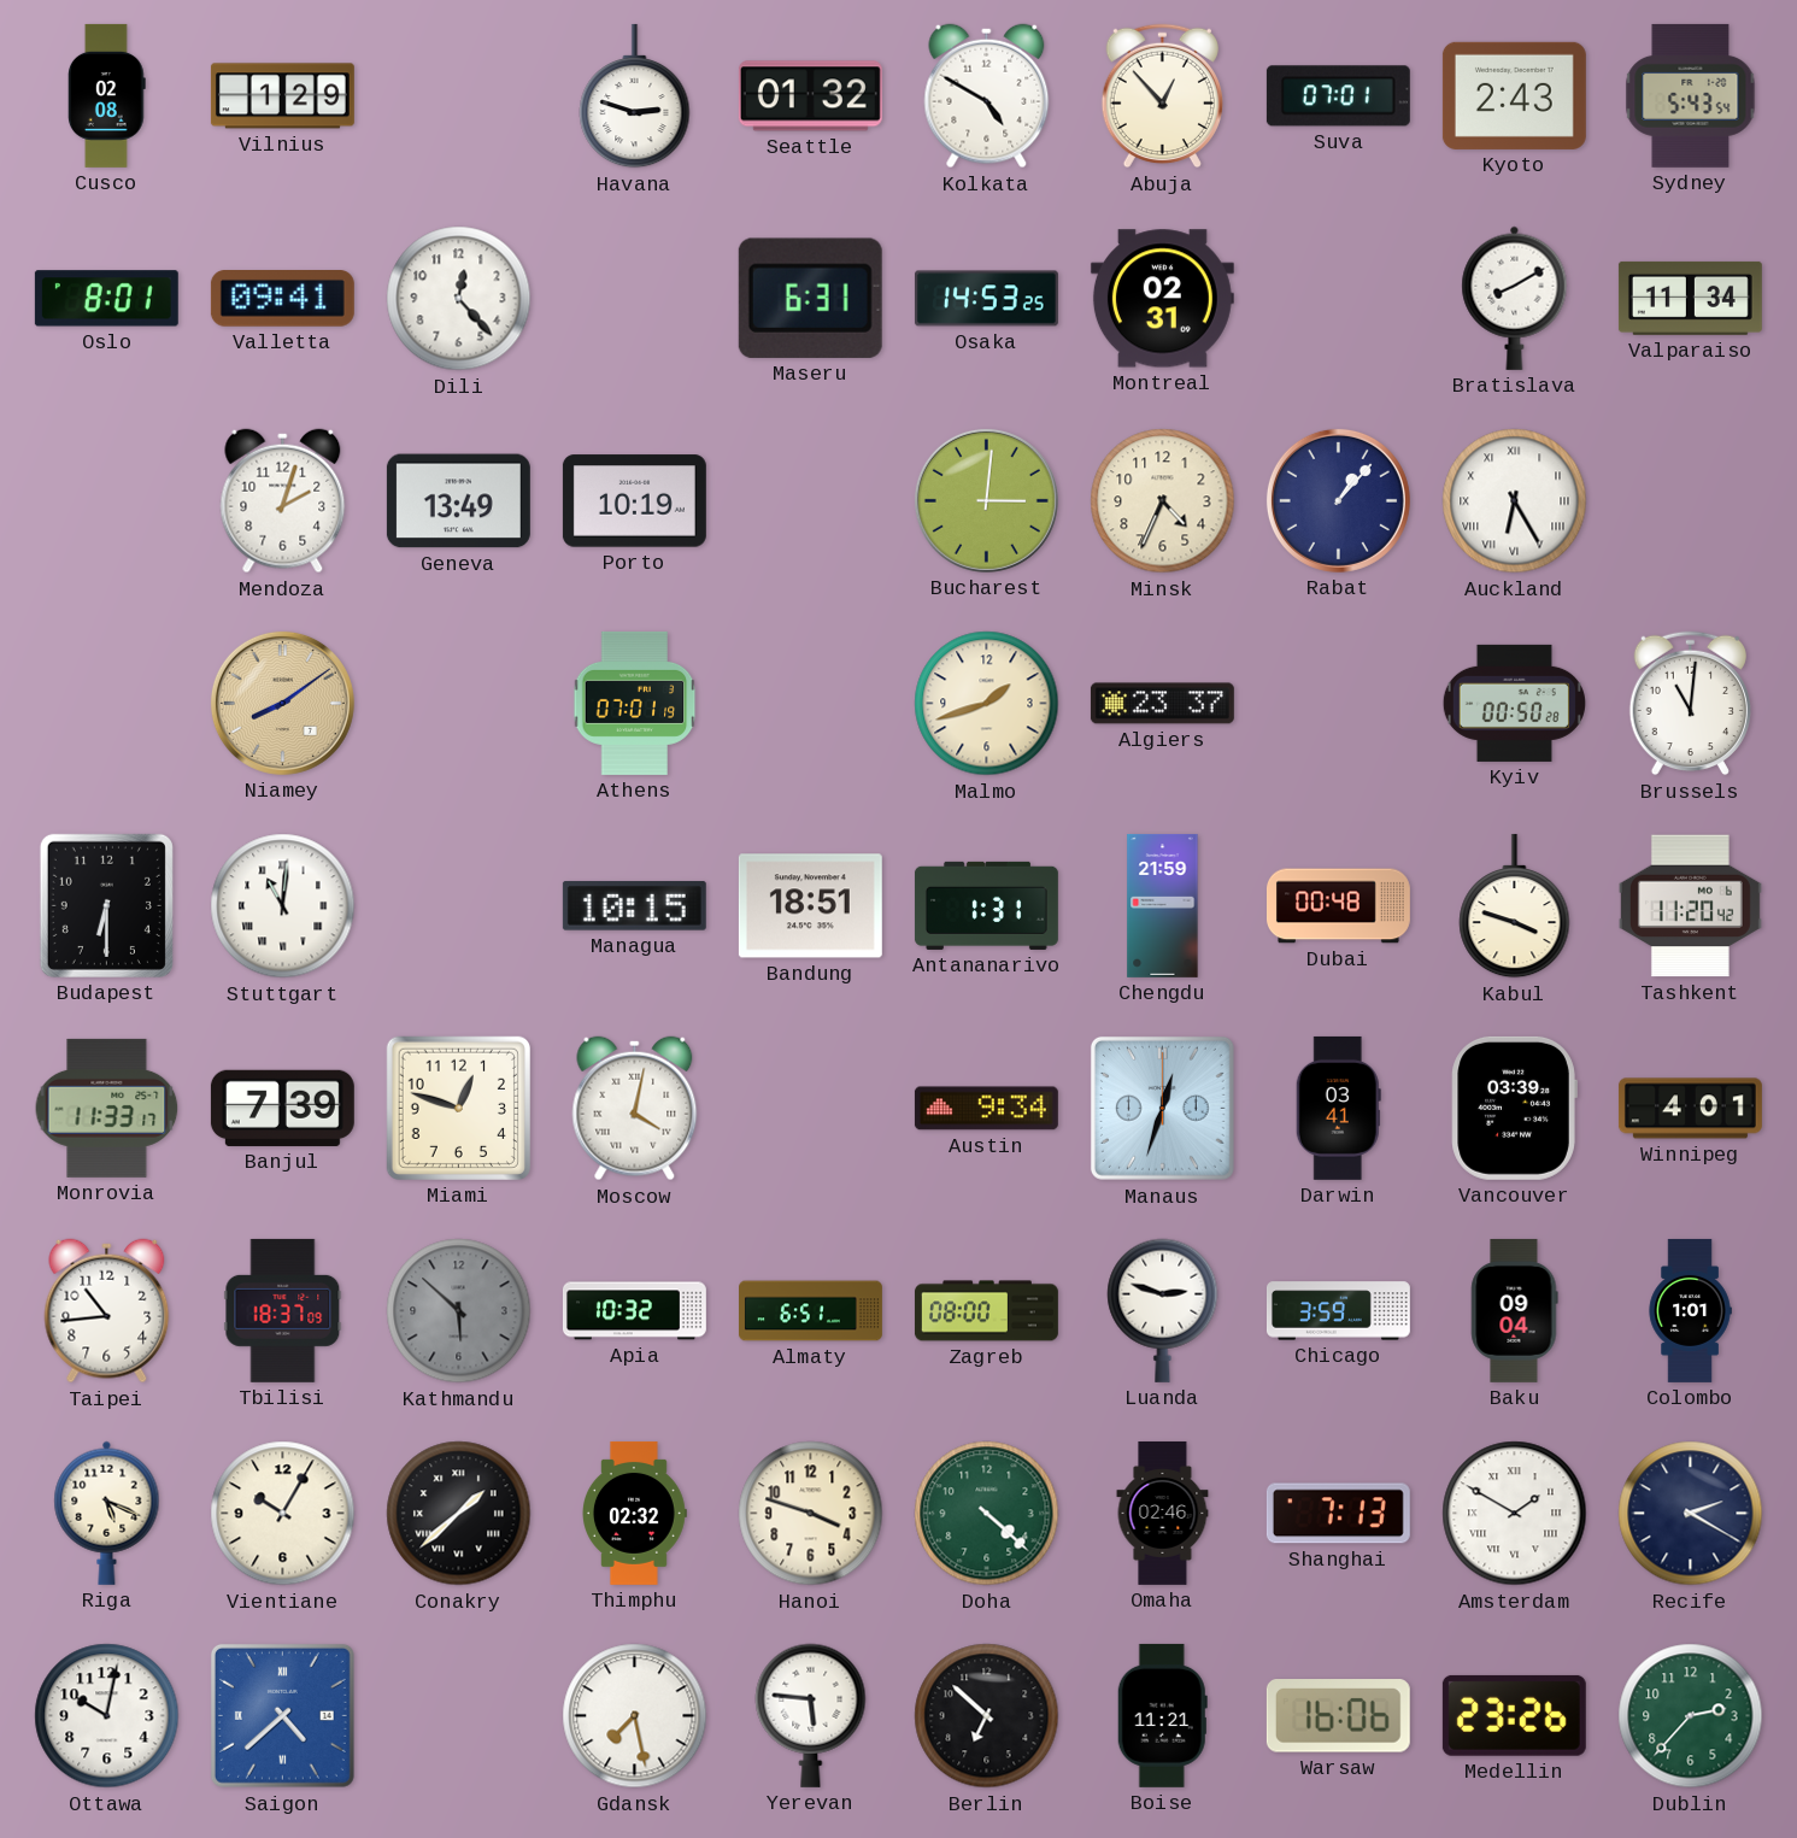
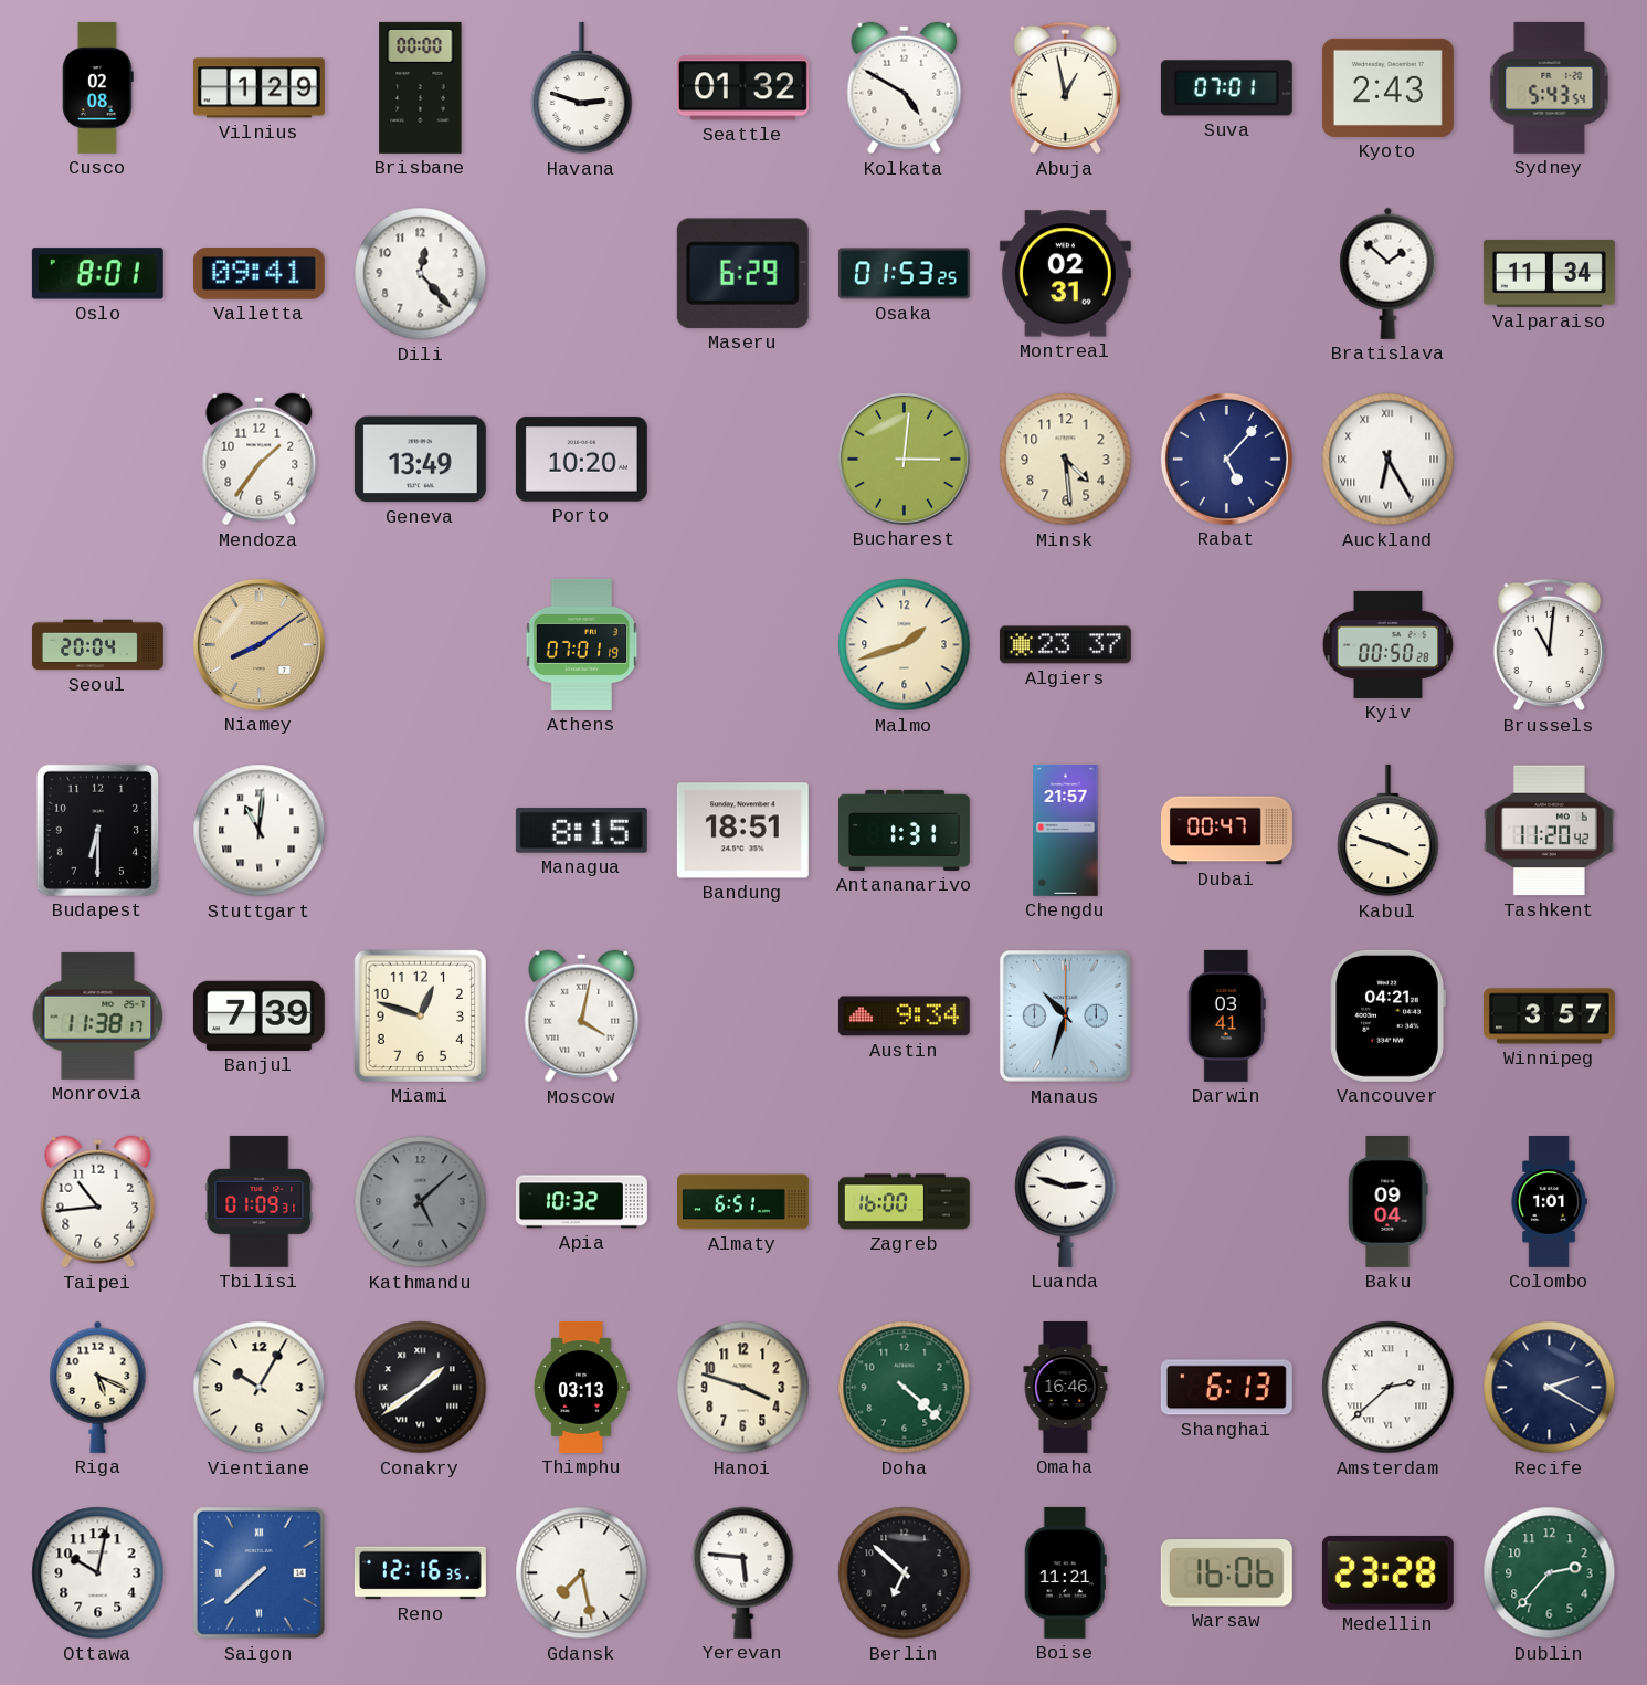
Brisbane: none -> 00:00 (421, 87)
Abuja: 12:53 -> 12:58 (1065, 88)
Maseru: 6:31 -> 6:29 (742, 273)
Osaka: 14:53 -> 01:53 (904, 274)
Bratislava: 8:10 -> 1:52 (1389, 273)
Mendoza: 2:03 -> 1:36 (260, 460)
Porto: 10:19 -> 10:20 (581, 460)
Minsk: 4:34 -> 4:29 (1066, 460)
Rabat: 1:07 -> 5:07 (1226, 459)
Seoul: none -> 20:04 (97, 645)
Managua: 10:15 -> 8:15 (581, 831)
Chengdu: 21:59 -> 21:57 (1066, 830)
Dubai: 00:48 -> 00:47 (1226, 831)
Monrovia: 11:33 -> 11:38 (98, 1015)
Manaus: 12:33 -> 10:33 (1065, 1015)
Vancouver: 03:39 -> 04:21 (1387, 1015)
Winnipeg: 4:01 -> 3:57 (1549, 1017)
Tbilisi: 18:37 -> 01:09 (260, 1201)
Kathmandu: 5:52 -> 5:08 (421, 1202)
Zagreb: 08:00 -> 16:00 (904, 1202)
Chicago: 3:59 -> none (1338, 1311)
Conakry: 1:38 -> 1:39 (421, 1388)
Thimphu: 02:32 -> 03:13 (582, 1387)
Omaha: 02:46 -> 16:46 (1066, 1387)
Shanghai: 7:13 -> 6:13 (1226, 1388)
Amsterdam: 1:50 -> 2:38 (1389, 1388)
Saigon: 4:38 -> 7:38 (258, 1572)
Reno: none -> 12:16 (420, 1573)
Medellin: 23:26 -> 23:28 (1387, 1572)
